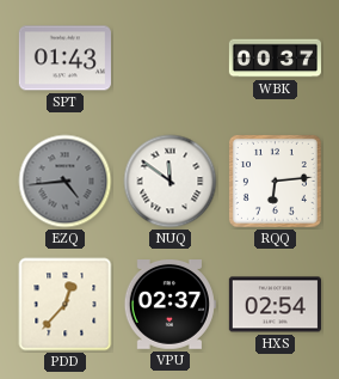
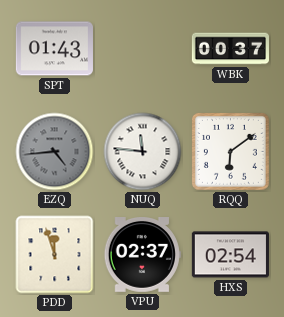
NUQ: 11:51 -> 11:46 (143, 152)
RQQ: 6:14 -> 6:09 (230, 151)
PDD: 12:37 -> 11:57 (55, 255)
